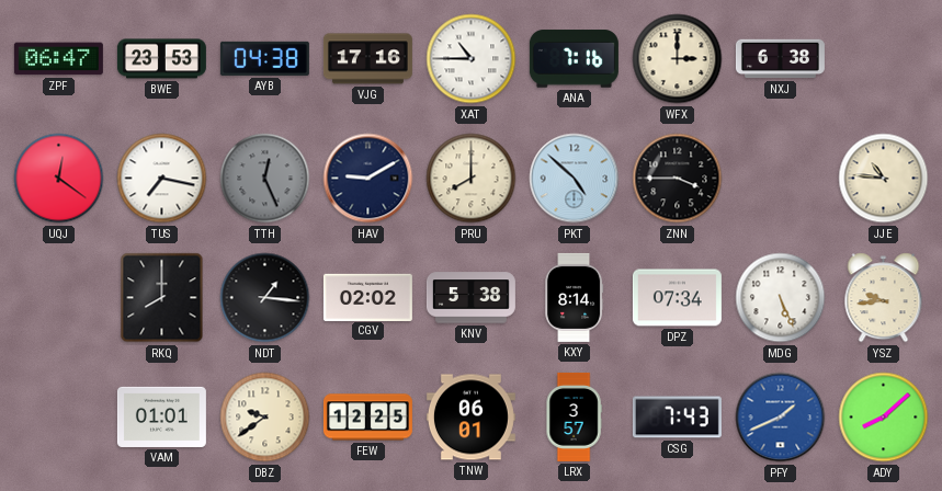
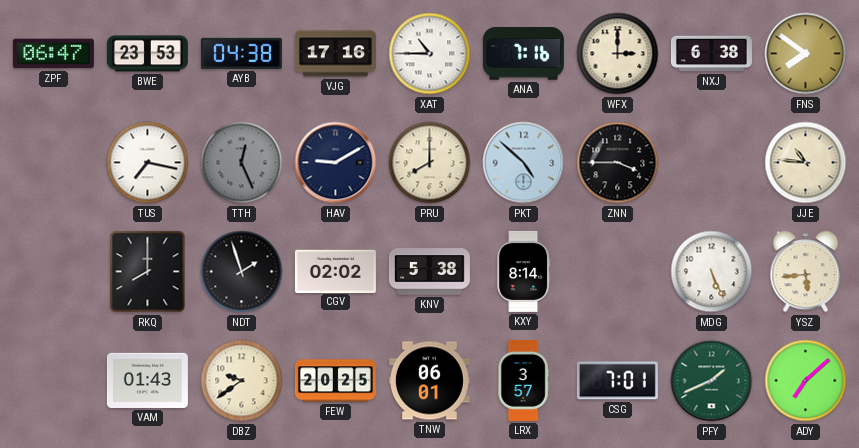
FNS: none -> 7:51 (806, 54)
UQJ: 12:21 -> none (59, 179)
NDT: 1:16 -> 1:57 (242, 272)
DPZ: 07:34 -> none (677, 298)
YSZ: 9:44 -> 5:44 (806, 272)
VAM: 01:01 -> 01:43 (147, 380)
FEW: 12:25 -> 20:25 (335, 381)
CSG: 7:43 -> 7:01 (617, 381)
PFY dial: blue -> green (712, 381)
ADY: 8:08 -> 7:08 (806, 381)
